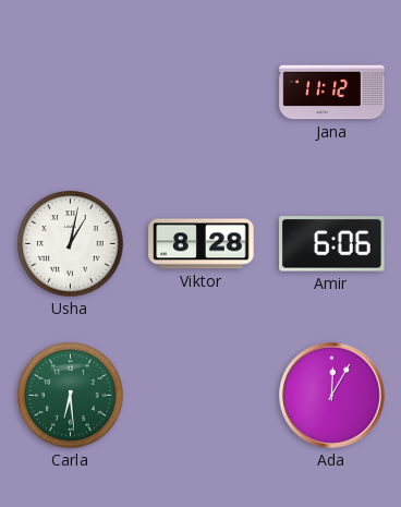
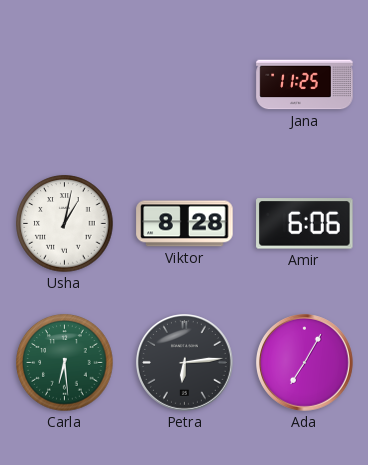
Jana: 11:12 -> 11:25 (305, 85)
Petra: none -> 6:14 (185, 363)
Ada: 12:05 -> 7:05 (305, 363)
